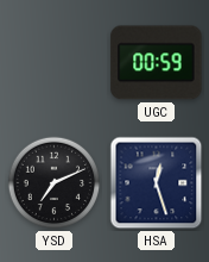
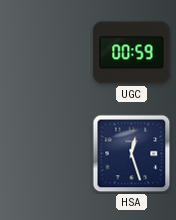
YSD: 7:11 -> none (55, 183)
